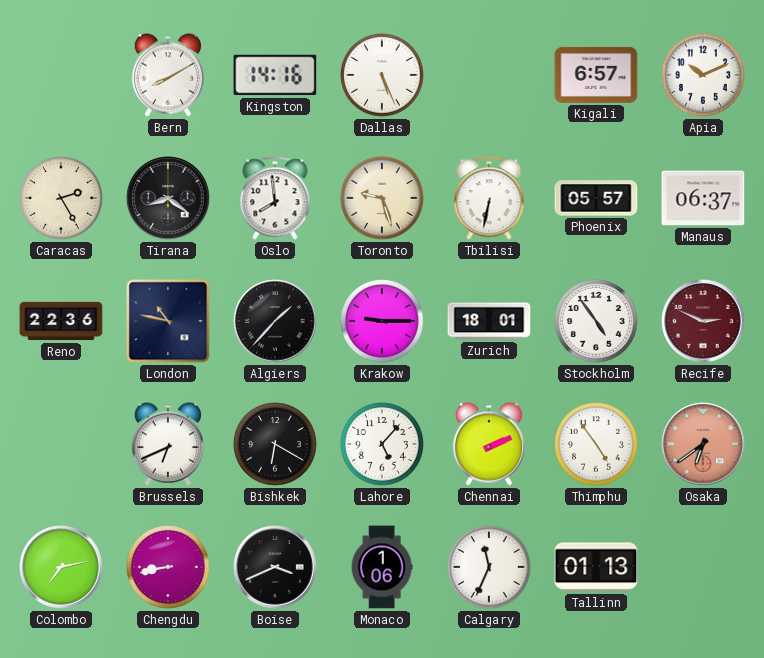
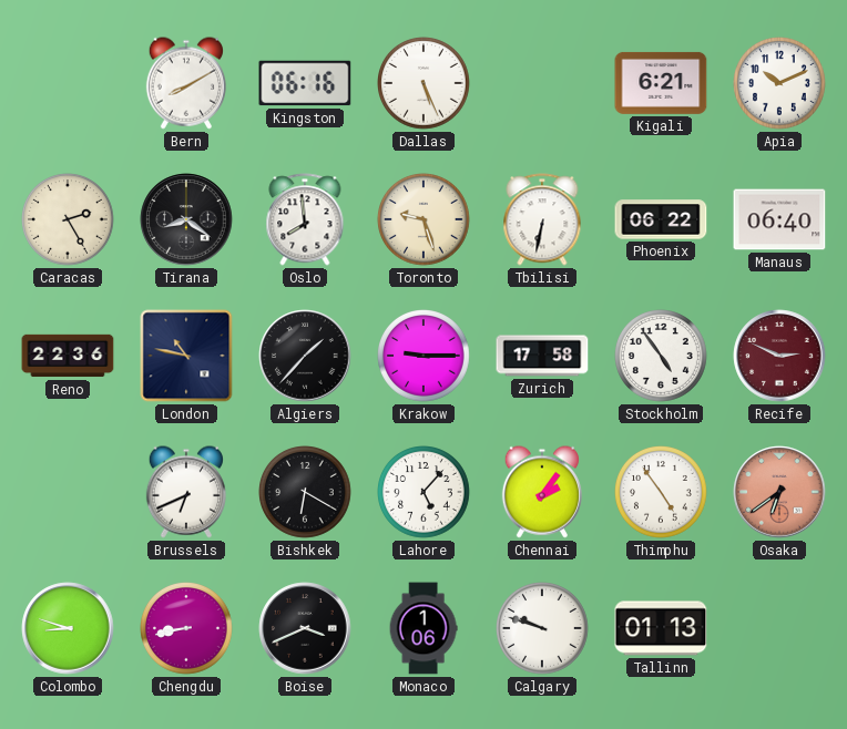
Kingston: 14:16 -> 06:16 (305, 83)
Kigali: 6:57 -> 6:21 (661, 83)
Phoenix: 05:57 -> 06:22 (661, 219)
Manaus: 06:37 -> 06:40 (779, 219)
Zurich: 18:01 -> 17:58 (542, 356)
Chennai: 2:11 -> 2:06 (542, 492)
Colombo: 7:13 -> 8:48 (68, 628)
Calgary: 11:34 -> 9:48 (543, 629)
